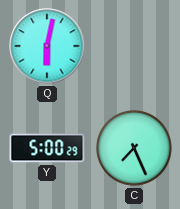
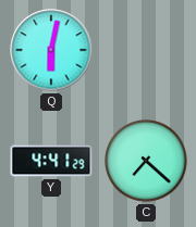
Y: 5:00 -> 4:41 (51, 161)
C: 7:26 -> 7:22 (146, 161)
